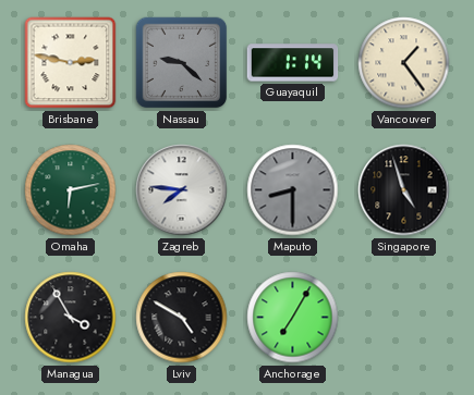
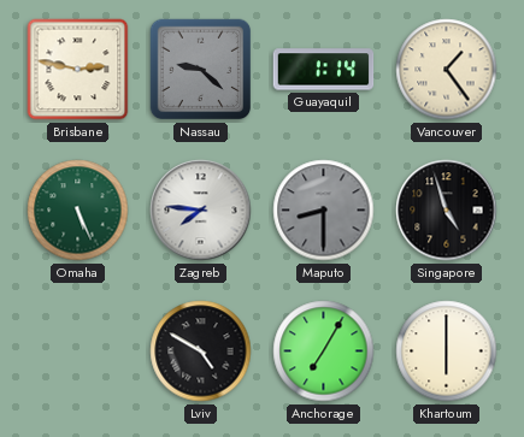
Omaha: 6:13 -> 5:26 (78, 211)
Managua: 3:55 -> none (71, 318)
Khartoum: none -> 6:00 (447, 352)
